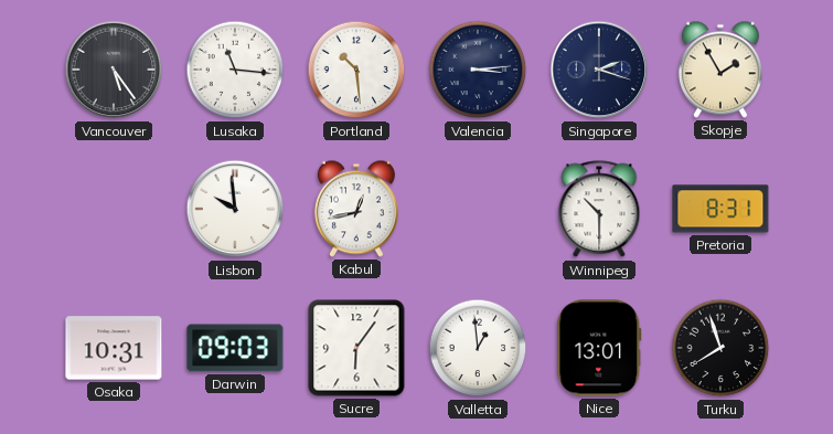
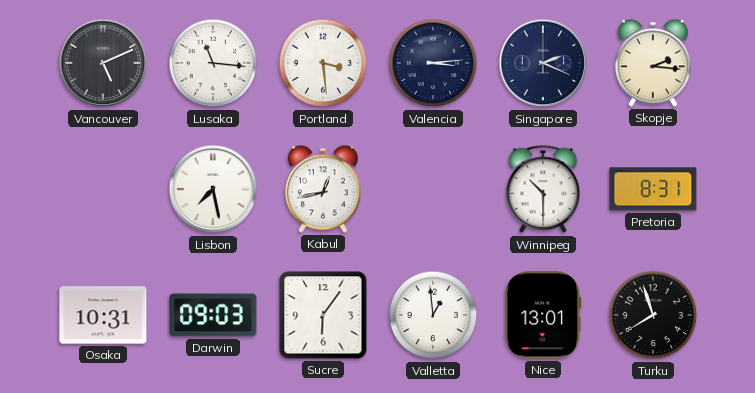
Vancouver: 5:24 -> 5:11 (103, 63)
Portland: 10:29 -> 3:29 (323, 63)
Singapore: 2:18 -> 2:19 (543, 63)
Skopje: 1:55 -> 2:16 (653, 63)
Lisbon: 9:59 -> 7:28 (213, 189)
